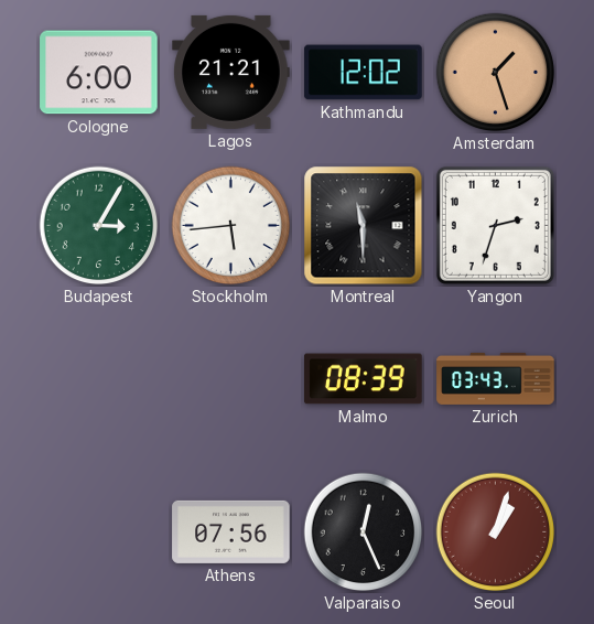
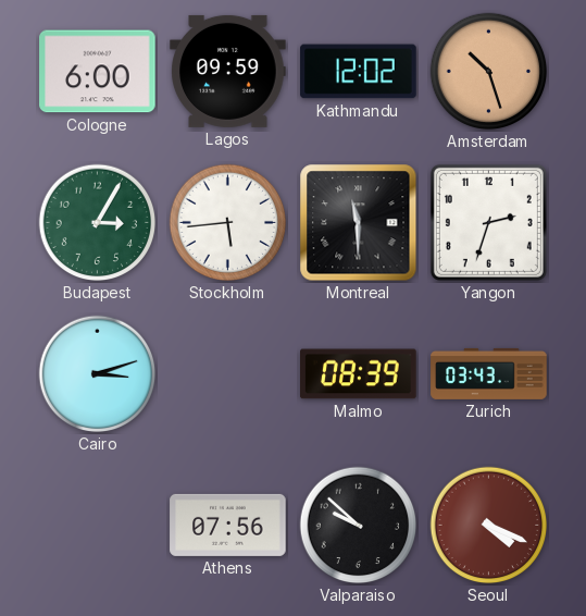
Lagos: 21:21 -> 09:59 (228, 71)
Amsterdam: 1:27 -> 10:27 (489, 72)
Cairo: none -> 3:12 (98, 374)
Valparaiso: 12:26 -> 9:52 (359, 526)
Seoul: 1:03 -> 4:19 (489, 526)
